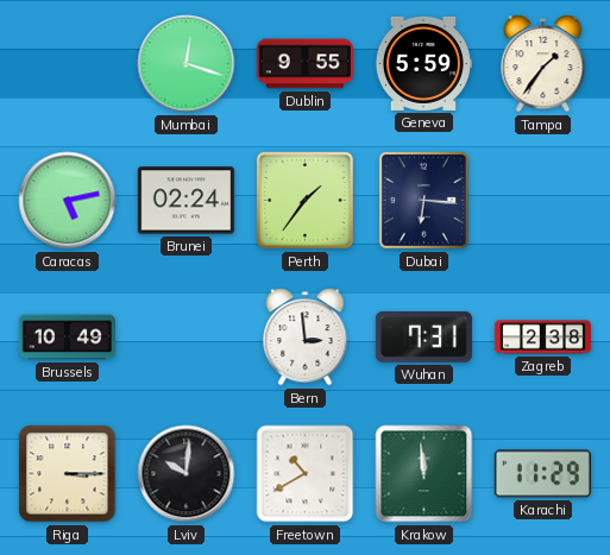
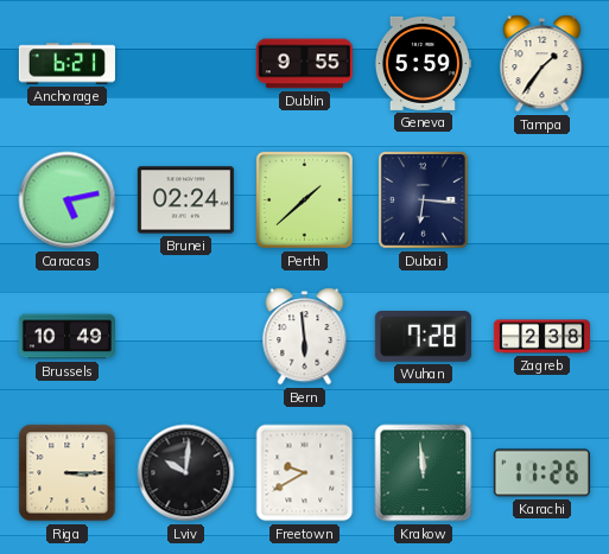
Anchorage: none -> 6:21 (66, 64)
Mumbai: 12:18 -> none (187, 64)
Perth: 1:36 -> 1:38 (304, 199)
Bern: 2:59 -> 5:59 (305, 337)
Wuhan: 7:31 -> 7:28 (423, 337)
Freetown: 10:40 -> 9:40 (305, 473)
Karachi: 11:29 -> 11:26 (541, 473)
